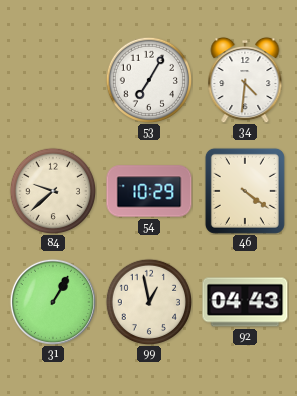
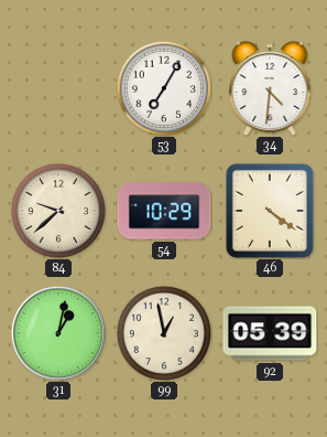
31: 1:05 -> 1:02 (58, 333)
92: 04:43 -> 05:39 (270, 333)
